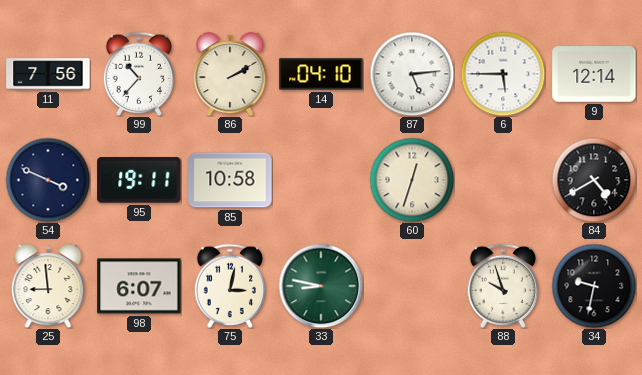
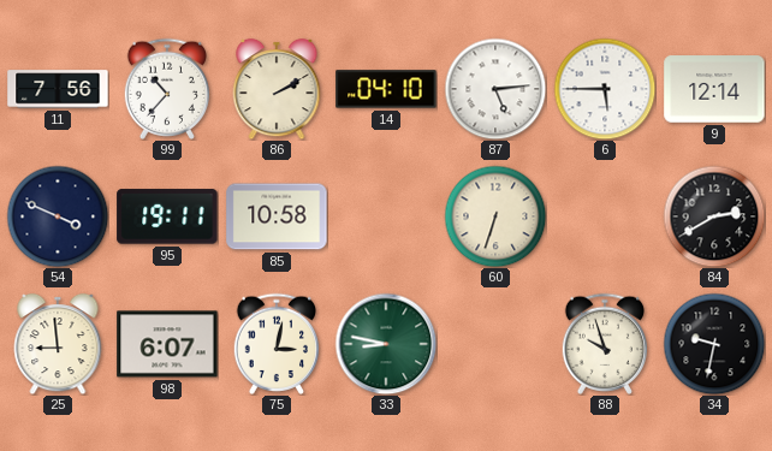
60: 12:33 -> 6:33 (495, 216)
84: 4:40 -> 2:40 (714, 216)
